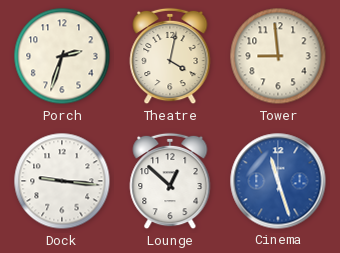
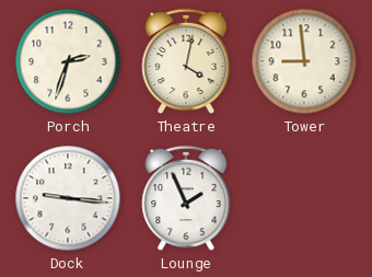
Lounge: 12:52 -> 1:56 (186, 198)
Cinema: 11:27 -> none (278, 181)
